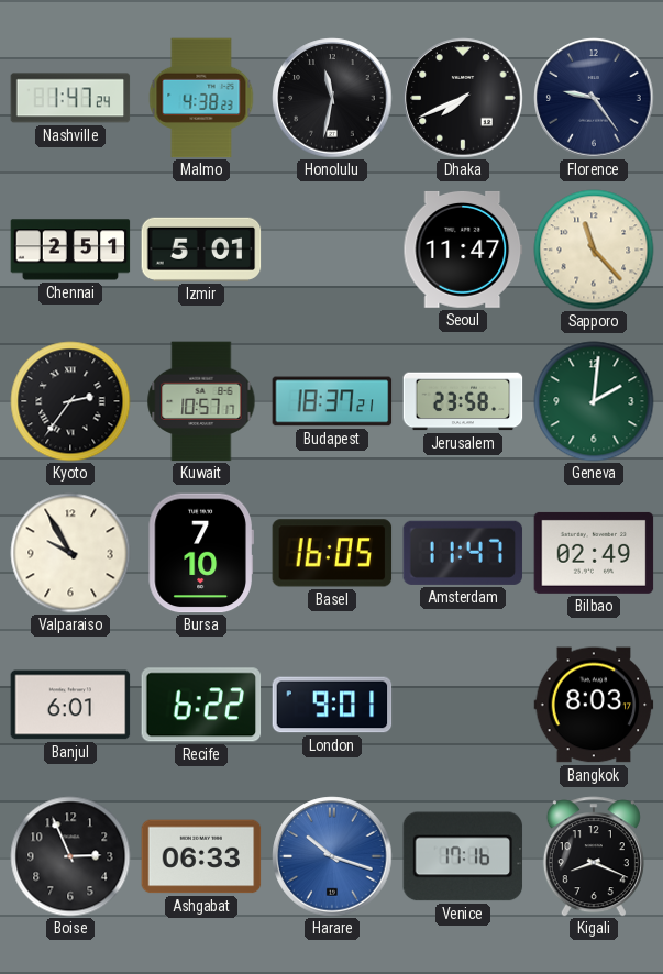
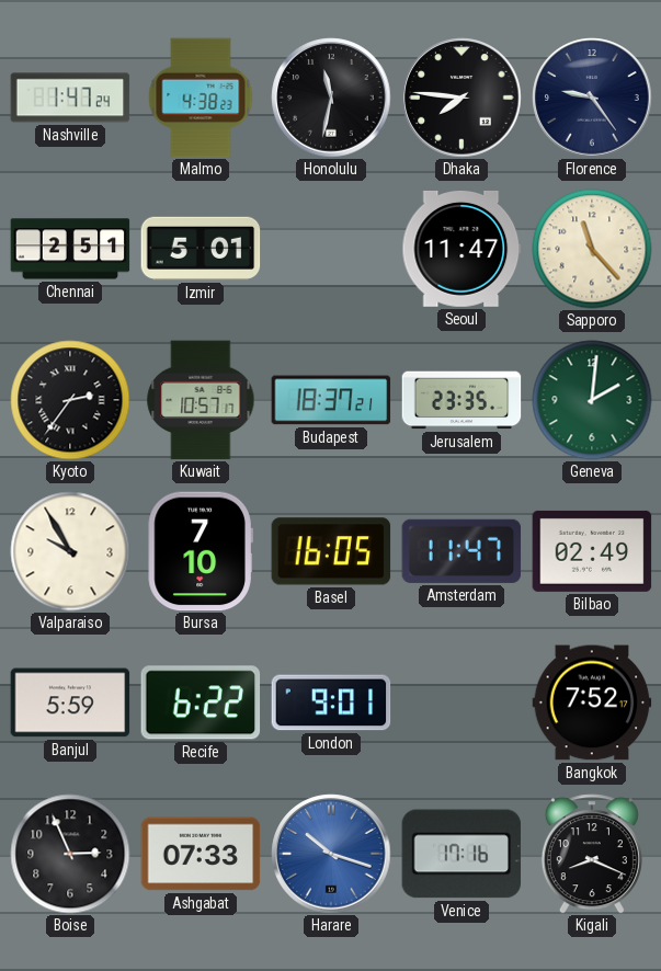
Dhaka: 7:41 -> 7:46 (461, 98)
Jerusalem: 23:58 -> 23:35 (461, 400)
Banjul: 6:01 -> 5:59 (70, 702)
Bangkok: 8:03 -> 7:52 (592, 702)
Ashgabat: 06:33 -> 07:33 (201, 854)
